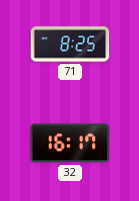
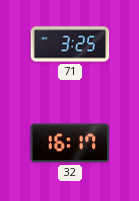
71: 8:25 -> 3:25 (70, 44)
